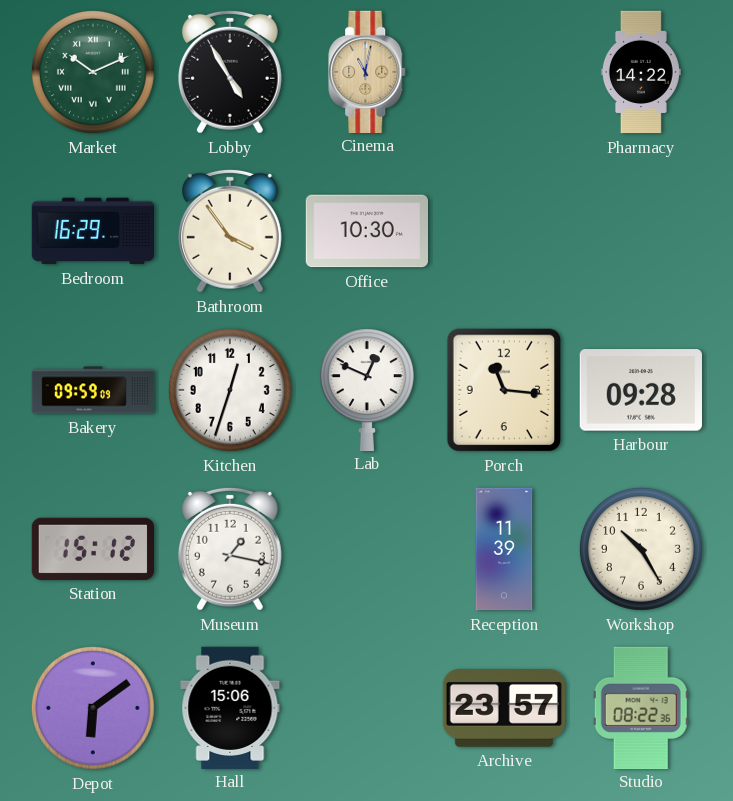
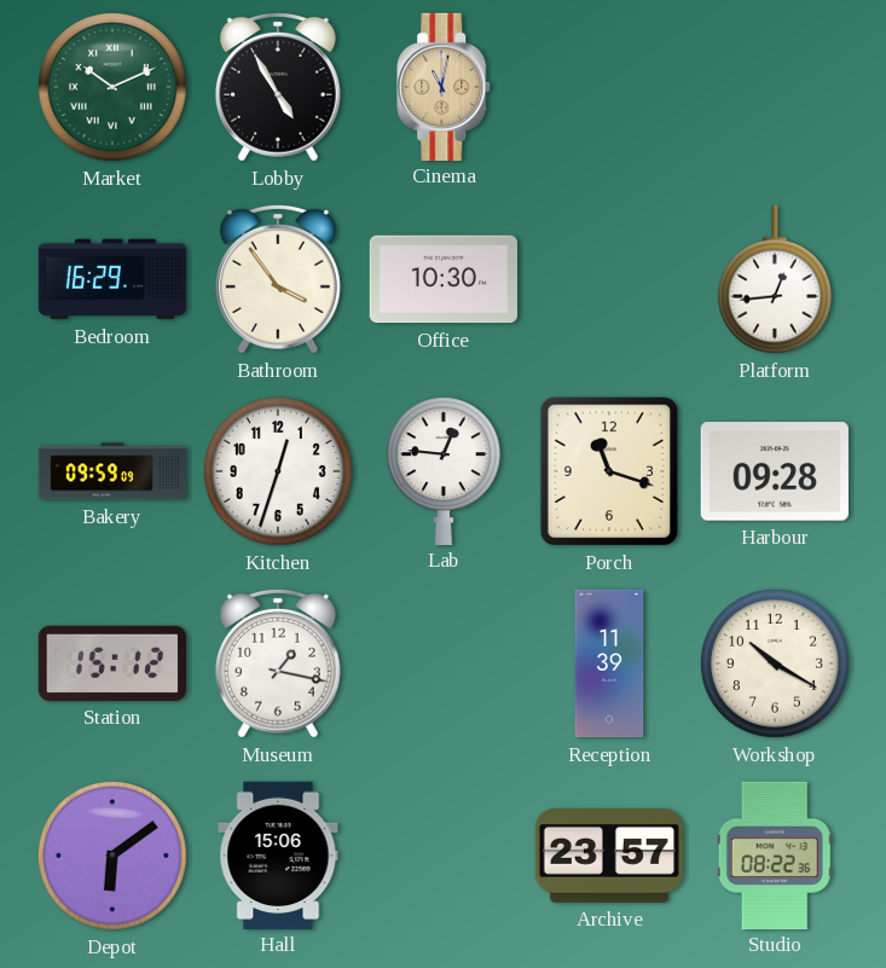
Pharmacy: 14:22 -> none (641, 72)
Platform: none -> 12:44 (775, 279)
Lab: 12:49 -> 12:46 (444, 470)
Porch: 11:16 -> 11:18 (609, 471)
Workshop: 10:25 -> 10:20 (775, 663)
